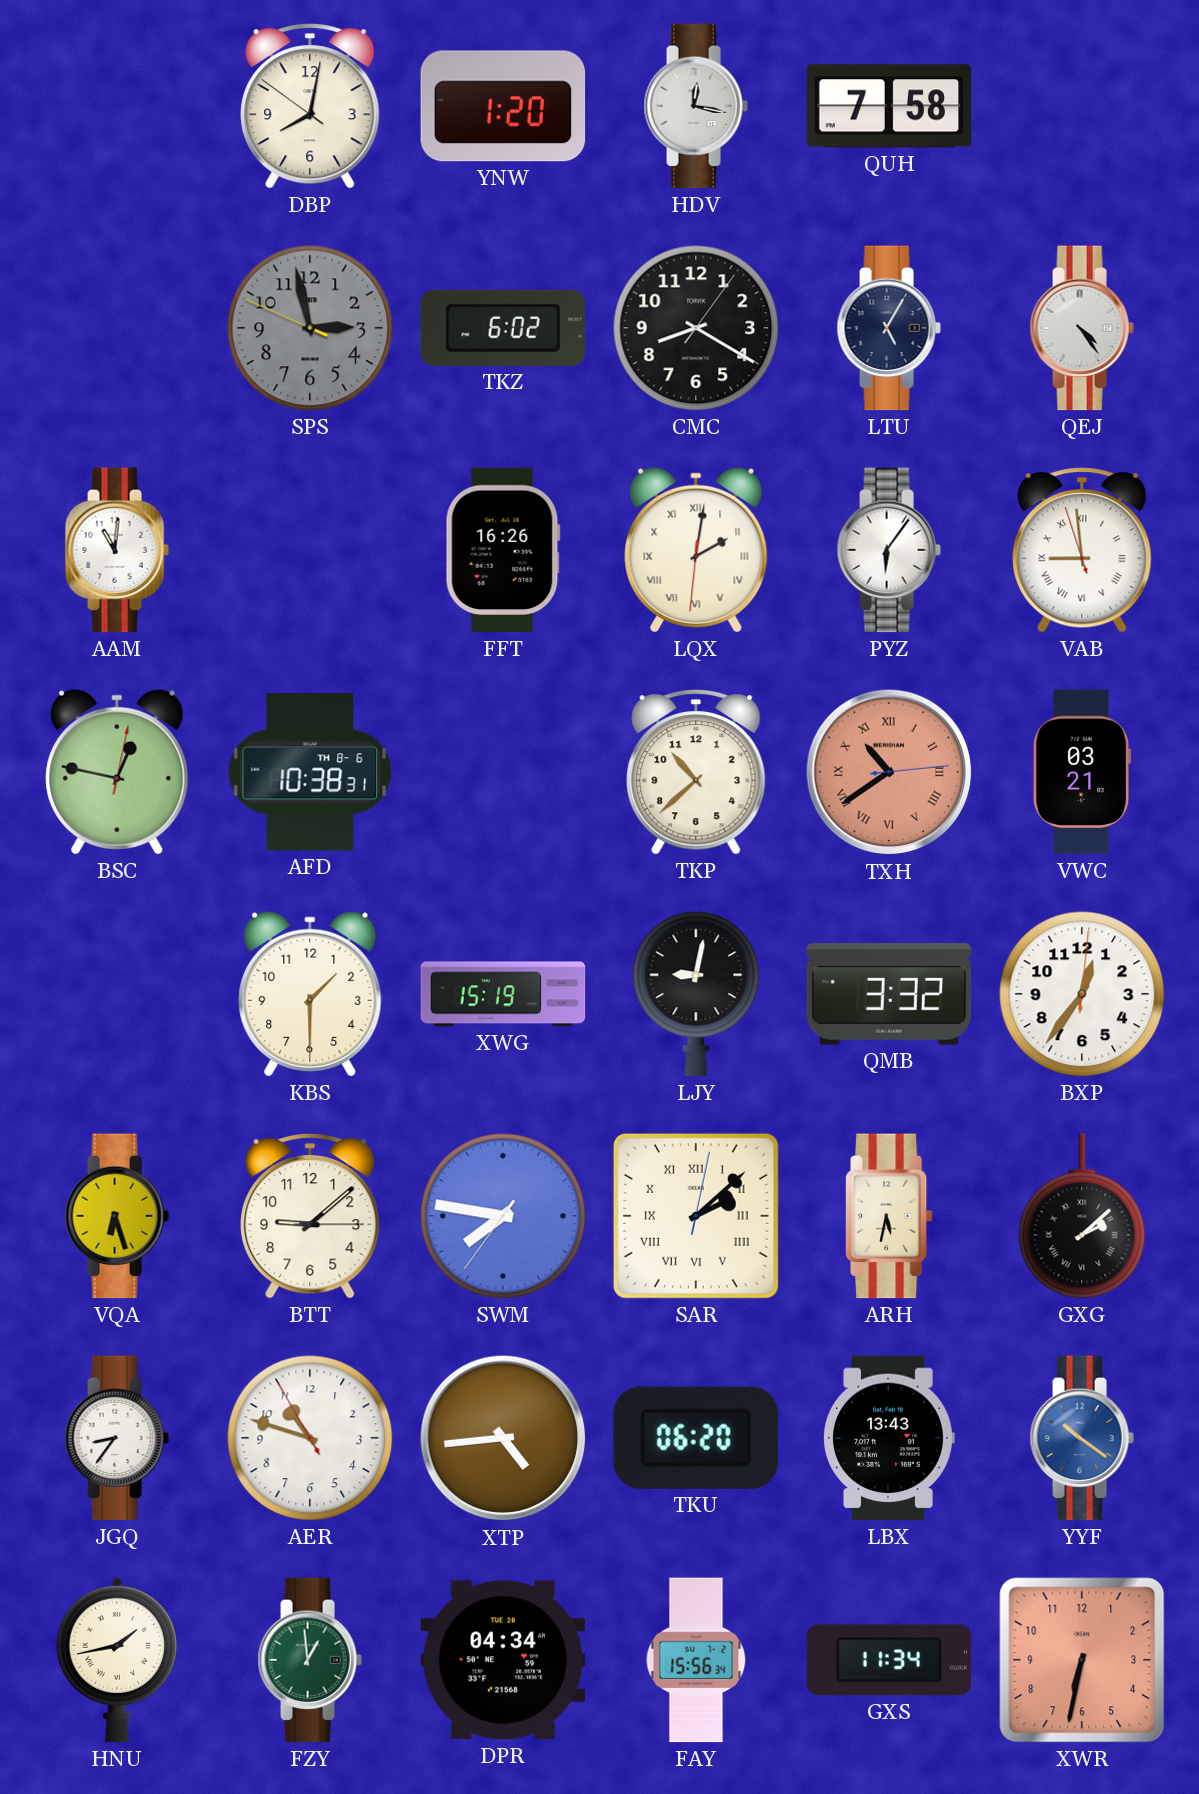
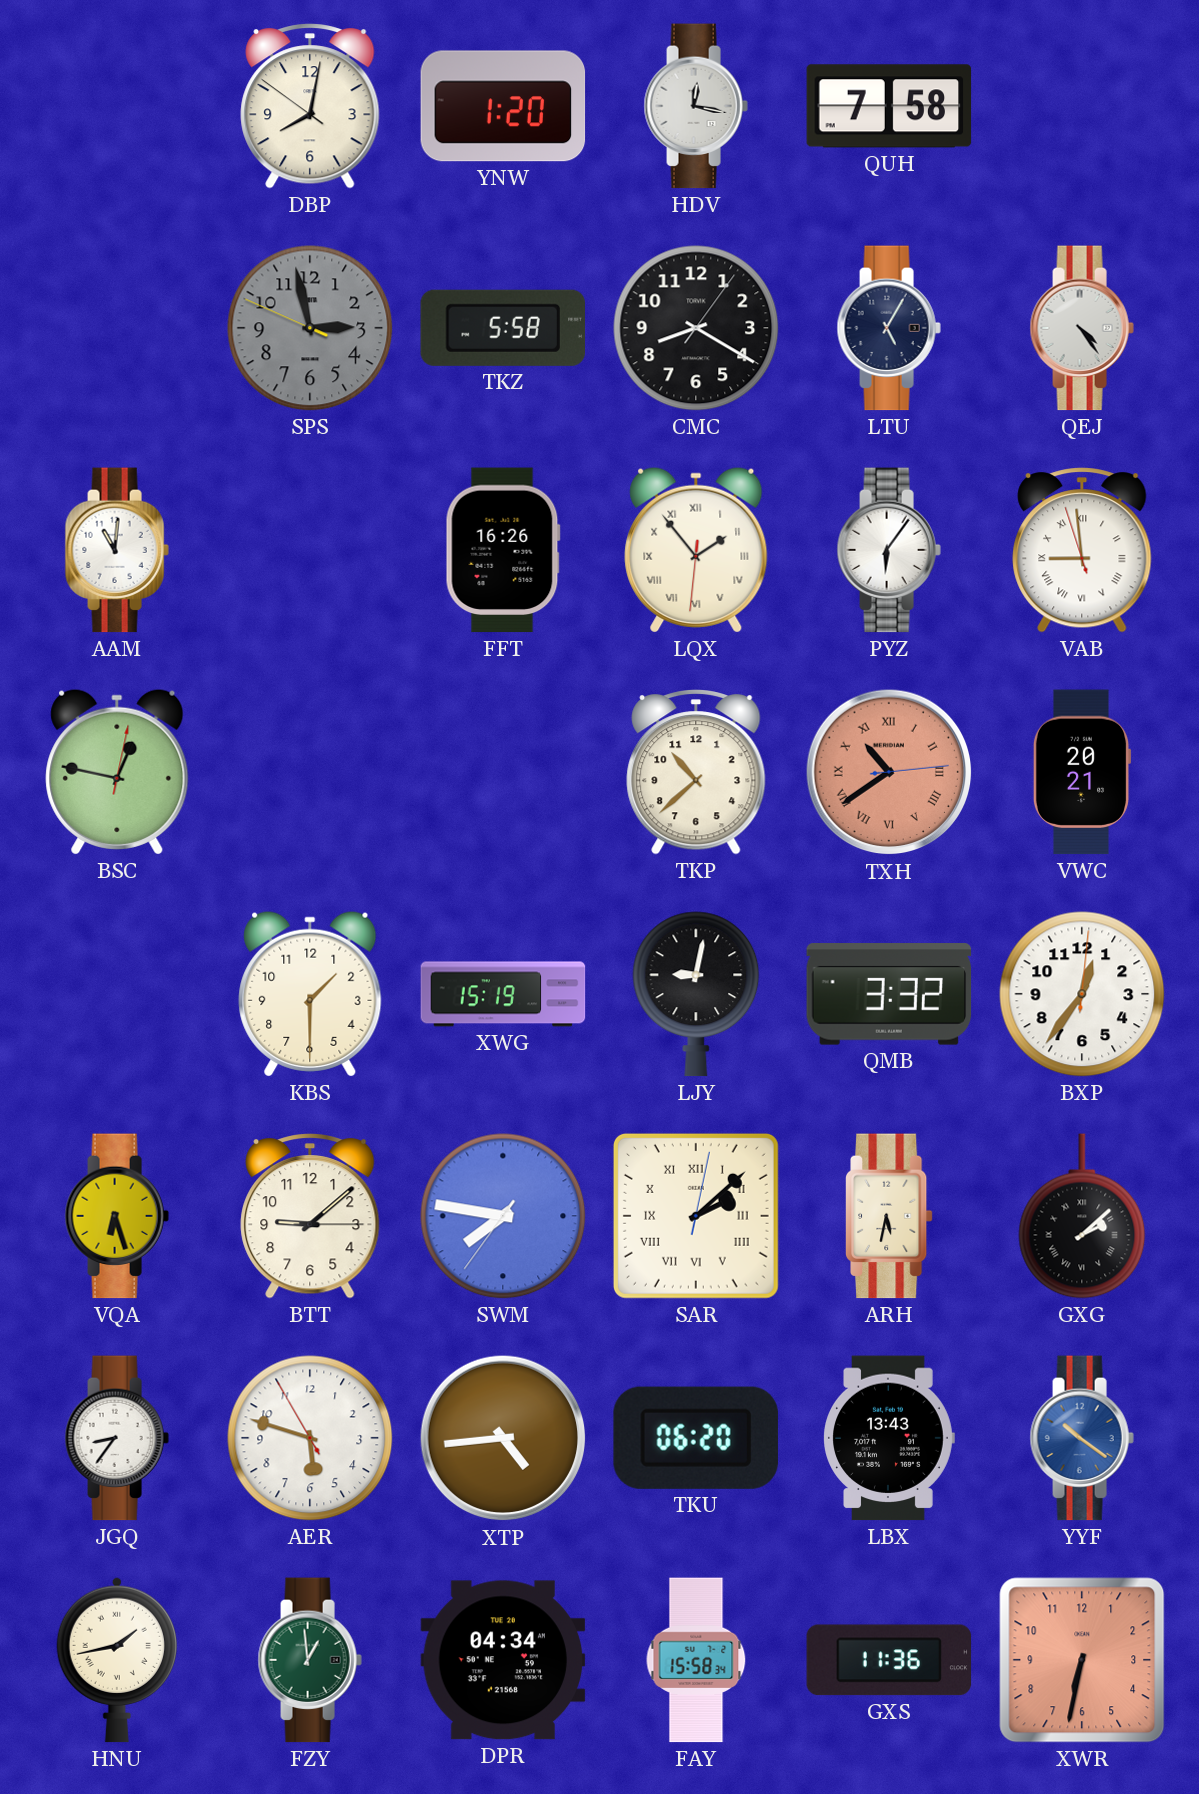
TKZ: 6:02 -> 5:58 (503, 328)
LQX: 2:01 -> 1:53 (696, 550)
AFD: 10:38 -> none (310, 772)
VWC: 03:21 -> 20:21 (1082, 772)
AER: 10:47 -> 5:47 (310, 1438)
FAY: 15:56 -> 15:58 (696, 1660)
GXS: 11:34 -> 11:36 (889, 1660)
